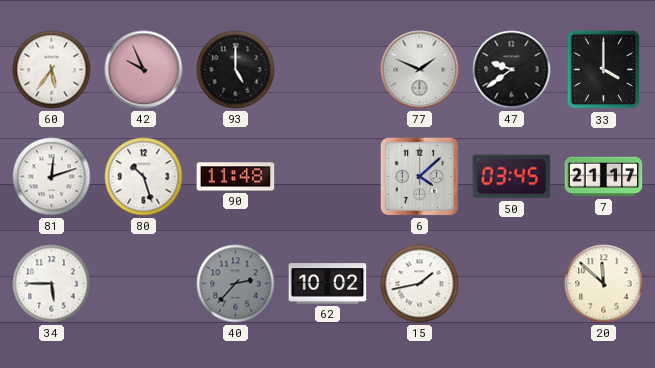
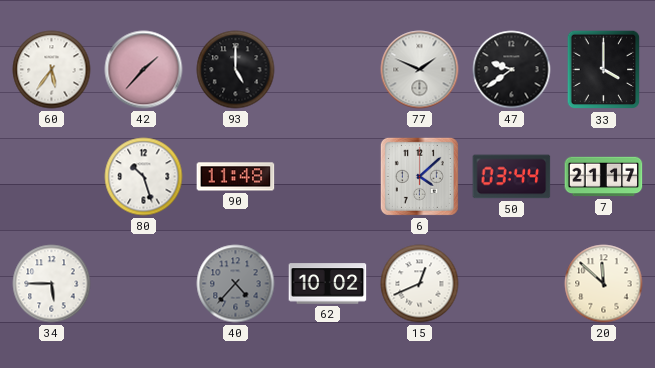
42: 9:56 -> 1:37 (144, 70)
81: 12:12 -> none (52, 177)
50: 03:45 -> 03:44 (512, 177)
40: 2:37 -> 4:37 (236, 284)
15: 1:43 -> 12:41 (420, 284)
